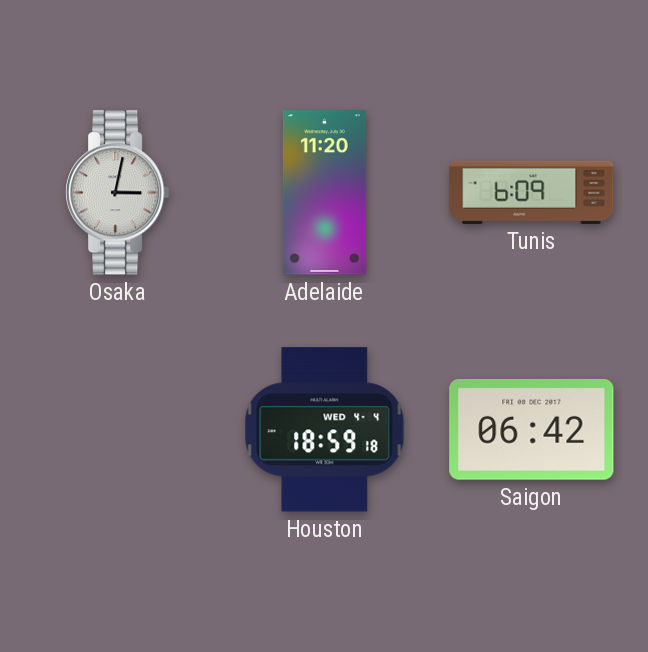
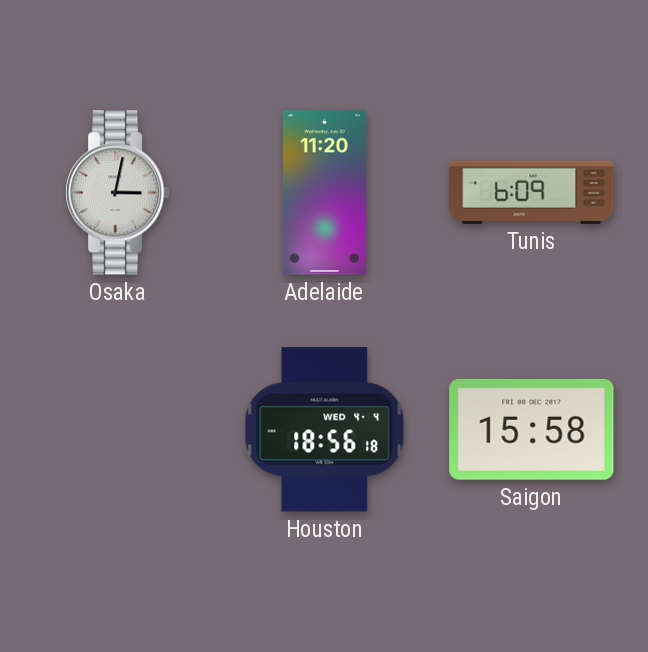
Houston: 18:59 -> 18:56 (325, 430)
Saigon: 06:42 -> 15:58 (532, 429)
